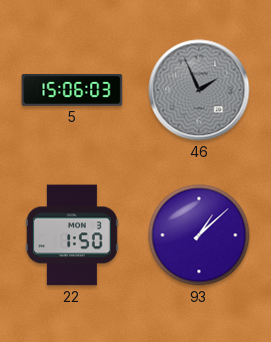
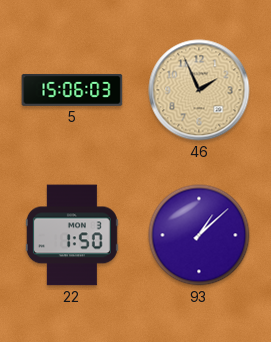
46 dial: grey -> champagne (199, 90)
